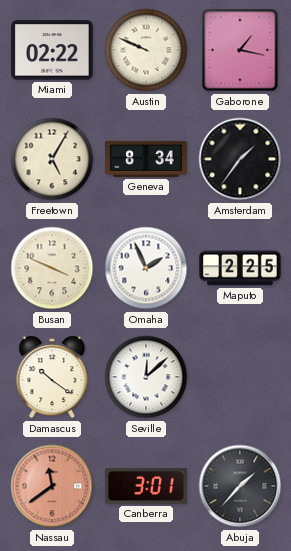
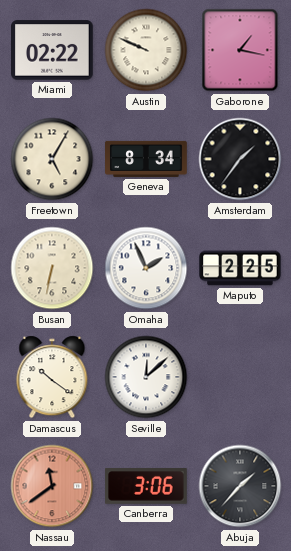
Busan: 3:49 -> 6:32 (52, 268)
Canberra: 3:01 -> 3:06 (146, 486)
